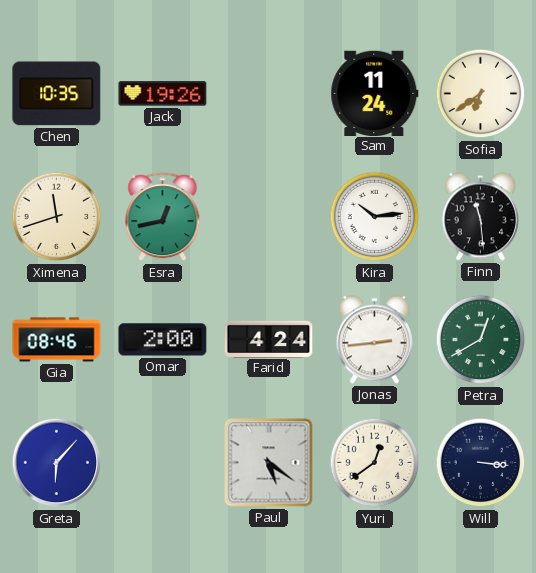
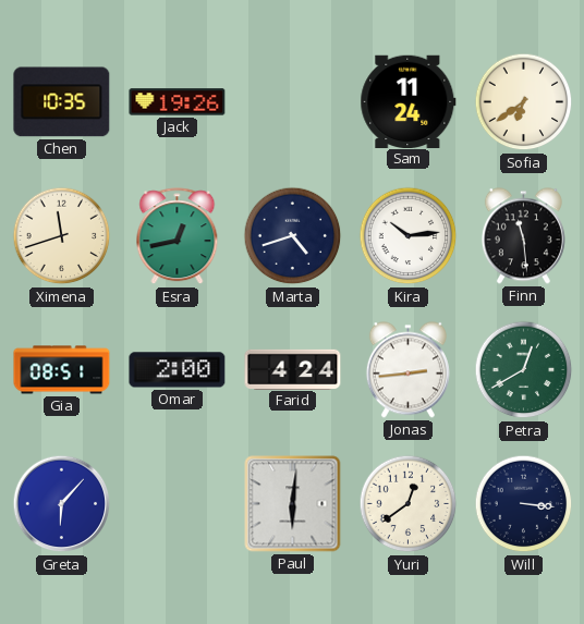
Marta: none -> 4:42 (293, 236)
Gia: 08:46 -> 08:51 (62, 370)
Paul: 5:21 -> 6:01 (293, 504)
